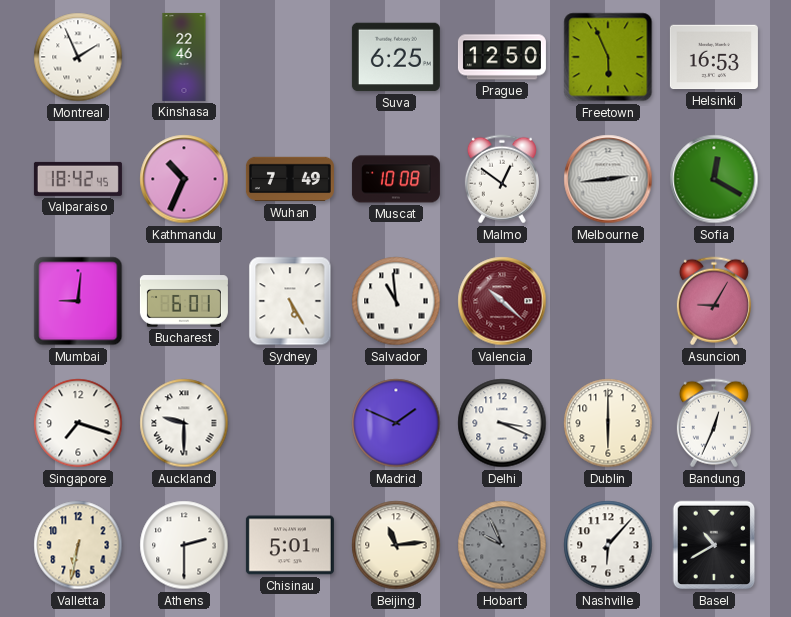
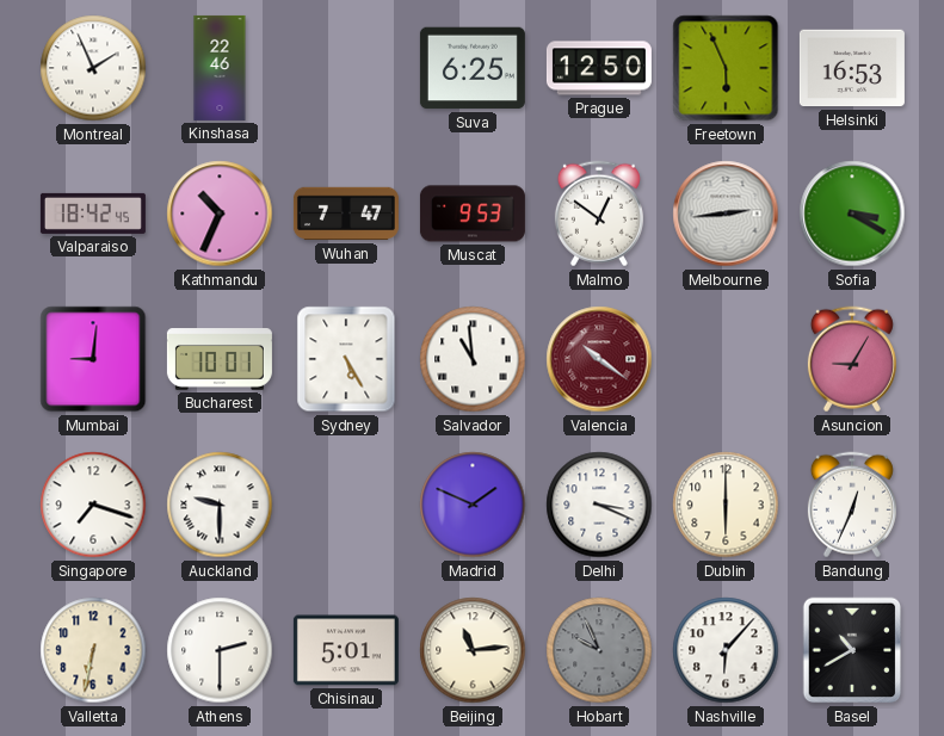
Wuhan: 7:49 -> 7:47 (346, 214)
Muscat: 10:08 -> 9:53 (473, 214)
Sofia: 12:20 -> 3:20 (852, 214)
Bucharest: 6:01 -> 10:01 (220, 359)
Valencia: 10:22 -> 10:21 (599, 359)
